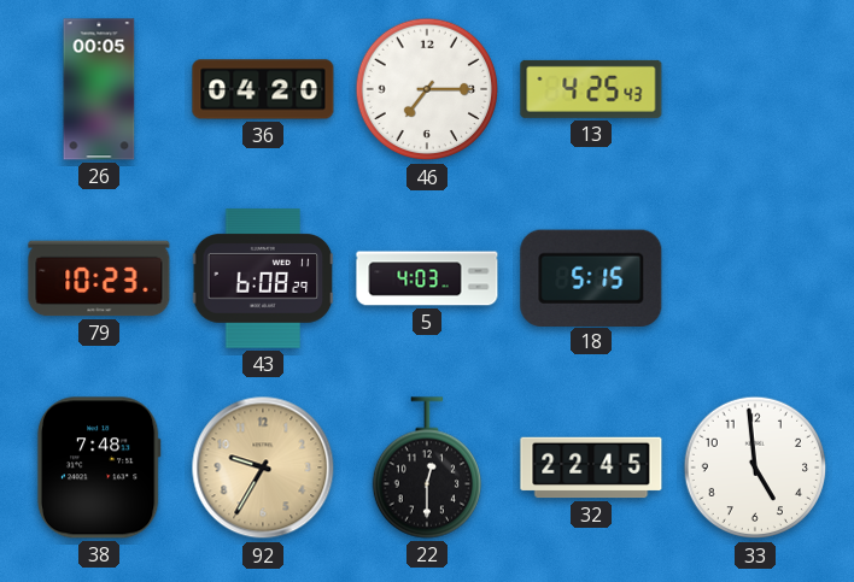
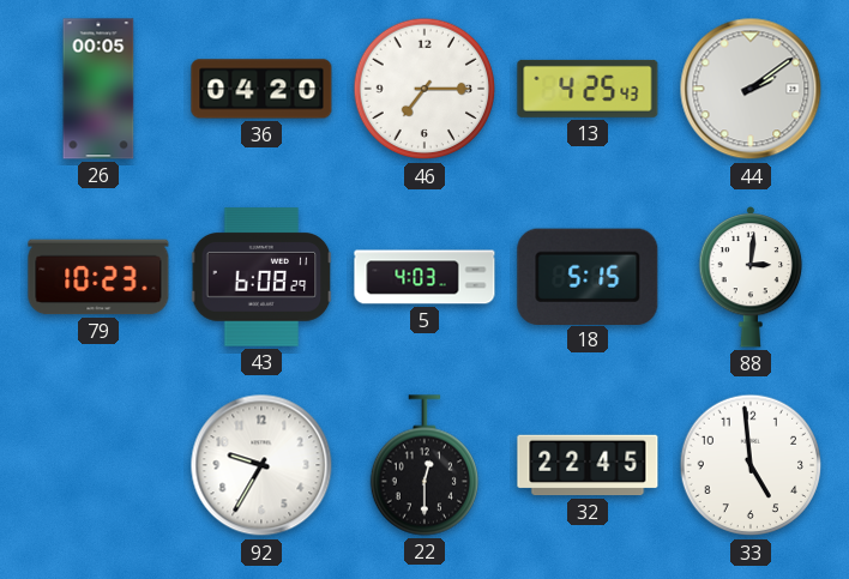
44: none -> 2:09 (751, 89)
88: none -> 3:01 (751, 277)
38: 7:48 -> none (99, 468)
92 dial: champagne -> white (261, 465)
